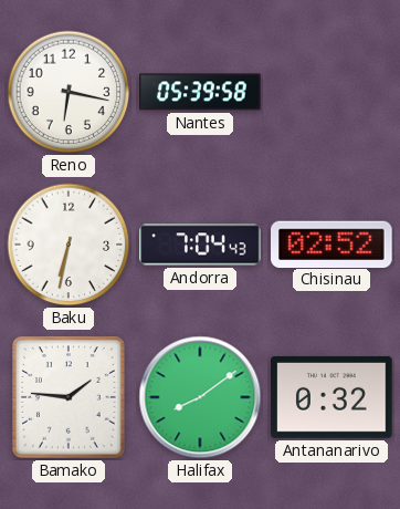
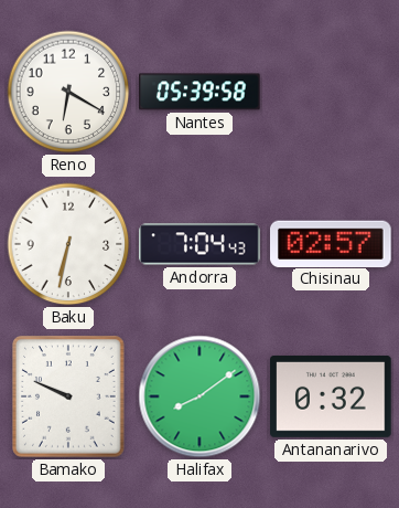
Reno: 6:17 -> 6:20 (68, 92)
Chisinau: 02:52 -> 02:57 (331, 243)
Bamako: 1:46 -> 9:49 (69, 396)
